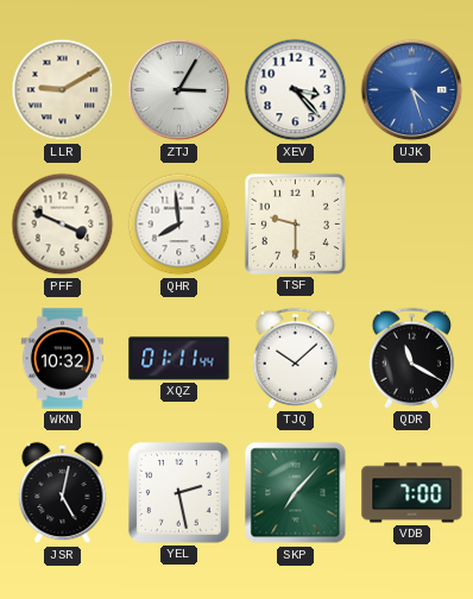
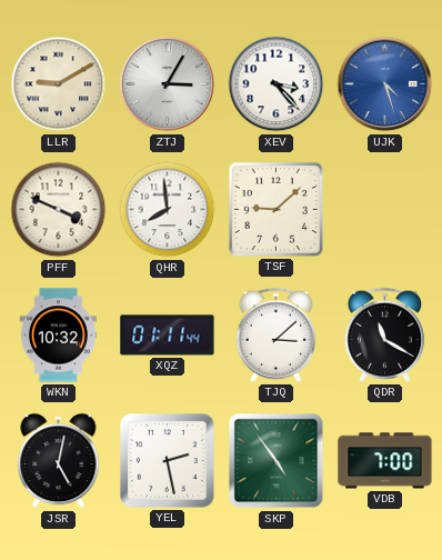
TSF: 9:30 -> 9:08 (275, 209)
TJQ: 10:08 -> 3:08 (277, 334)
SKP: 7:07 -> 4:54 (277, 461)
